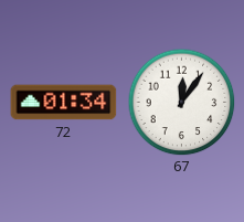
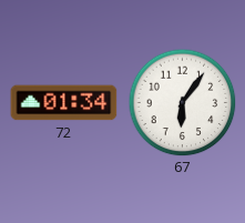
67: 12:06 -> 6:06 (182, 102)
